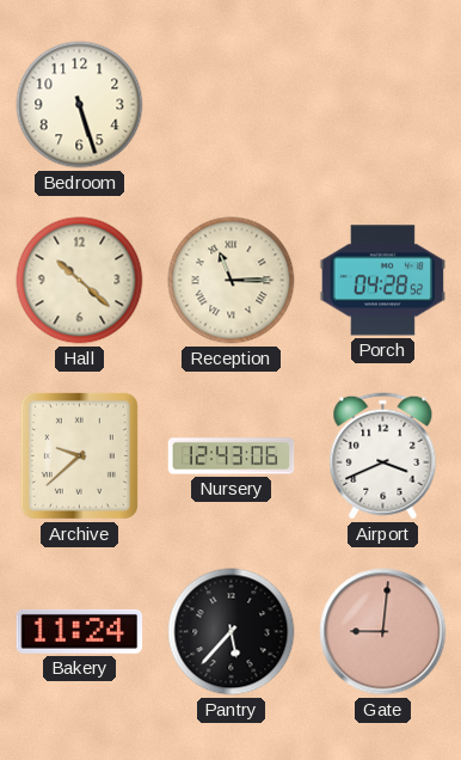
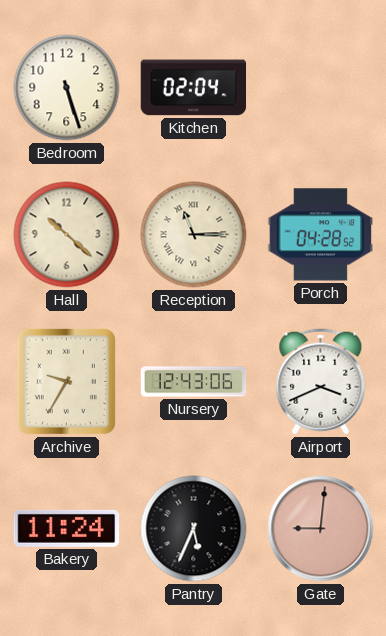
Kitchen: none -> 02:04 (194, 88)
Archive: 9:38 -> 9:35 (66, 381)
Pantry: 5:37 -> 5:34 (194, 529)
